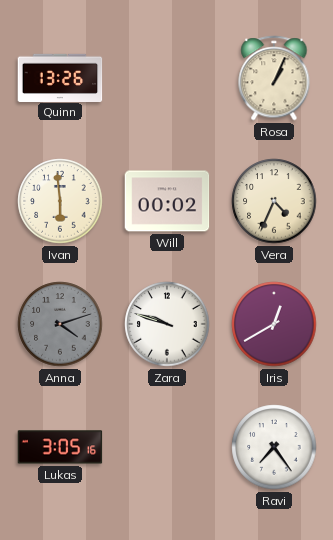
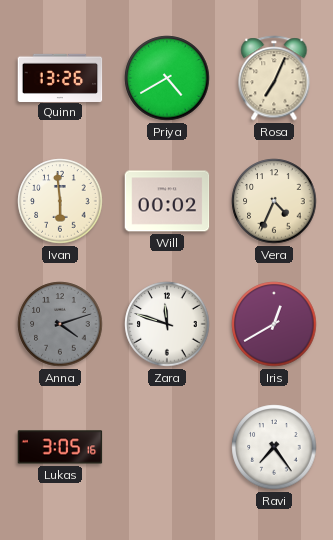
Priya: none -> 4:40 (167, 78)
Rosa: 1:04 -> 7:04 (274, 78)
Zara: 9:48 -> 11:48 (167, 324)
